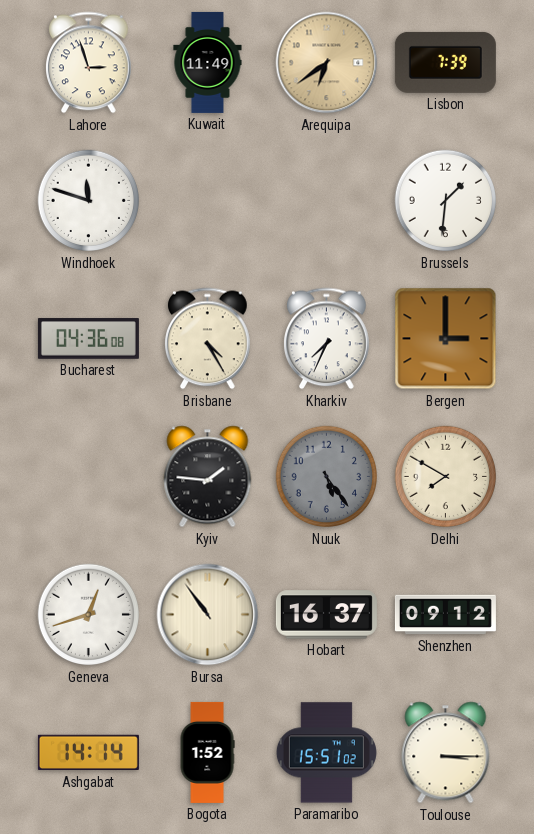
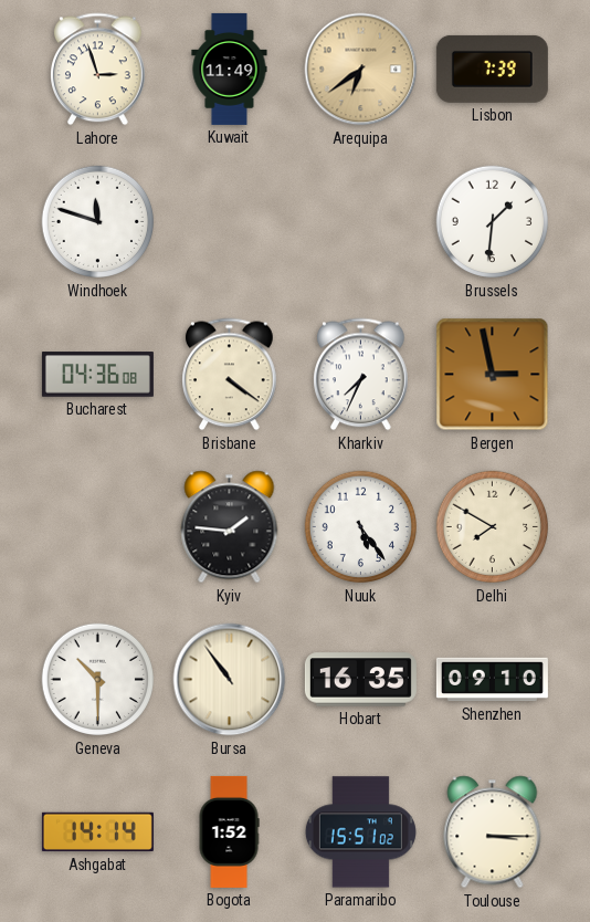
Brisbane: 4:25 -> 4:21 (230, 375)
Bergen: 3:00 -> 2:58 (493, 375)
Nuuk dial: grey -> white (361, 527)
Geneva: 12:42 -> 10:30 (98, 680)
Hobart: 16:37 -> 16:35 (360, 680)
Shenzhen: 09:12 -> 09:10 (492, 680)
